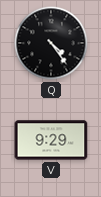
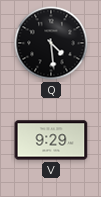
Q: 4:24 -> 4:29 (51, 43)
